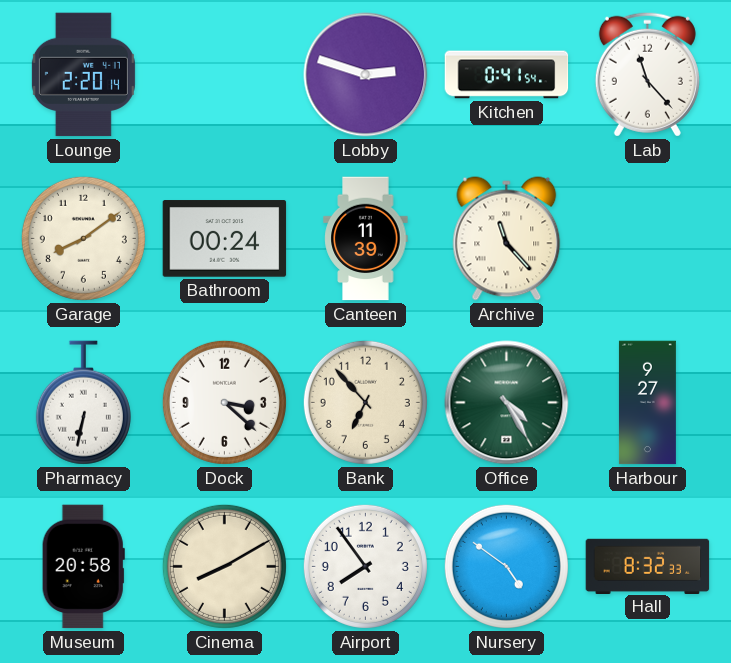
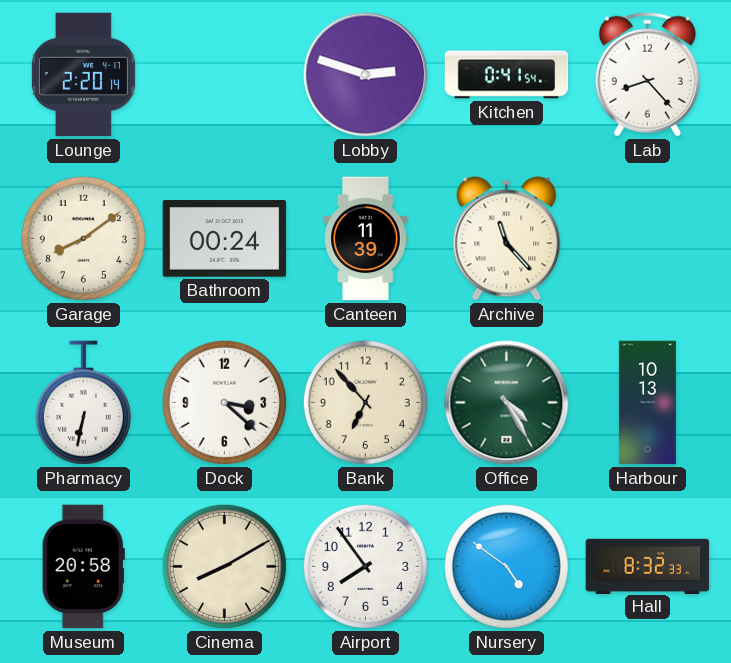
Lab: 11:23 -> 8:23 (647, 74)
Harbour: 9:27 -> 10:13 (647, 403)
